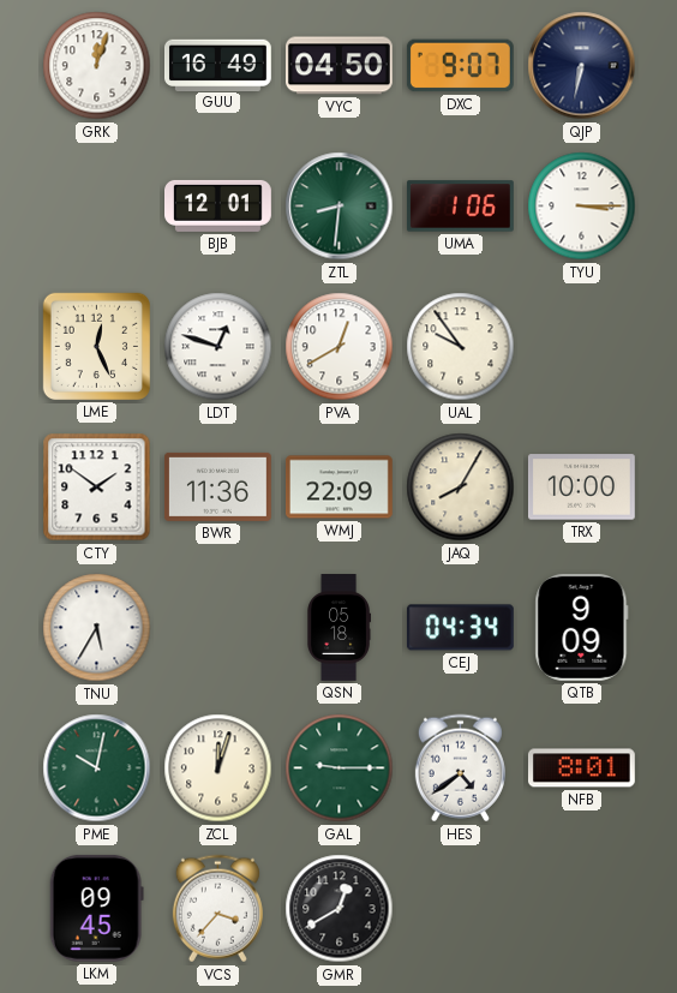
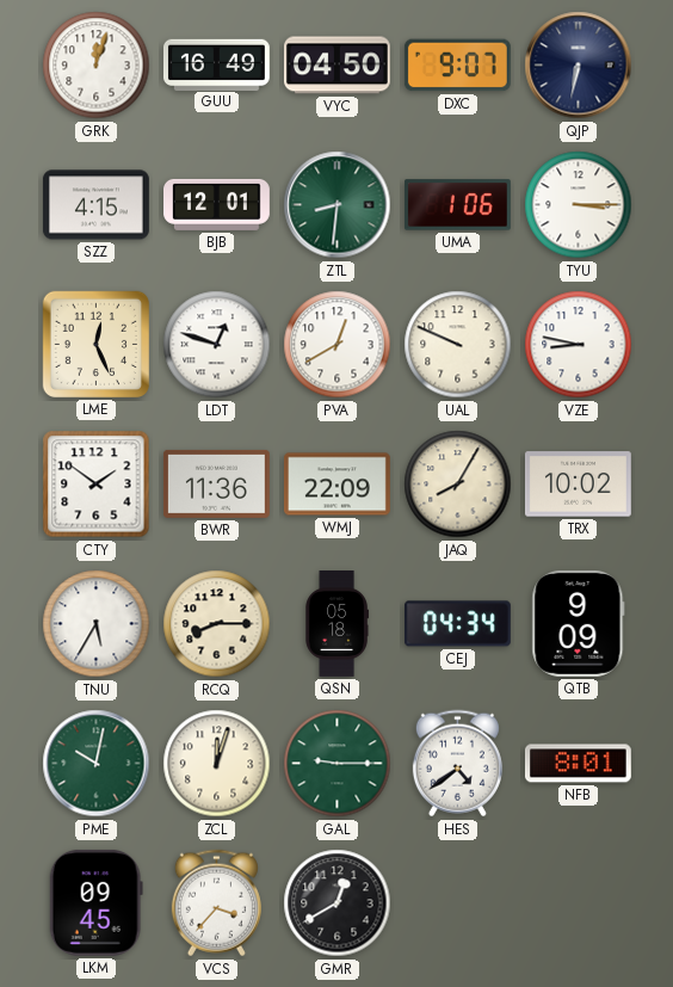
SZZ: none -> 4:15 (95, 205)
UAL: 9:54 -> 9:49 (458, 345)
VZE: none -> 8:47 (579, 345)
TRX: 10:00 -> 10:02 (578, 485)
RCQ: none -> 8:15 (217, 624)
